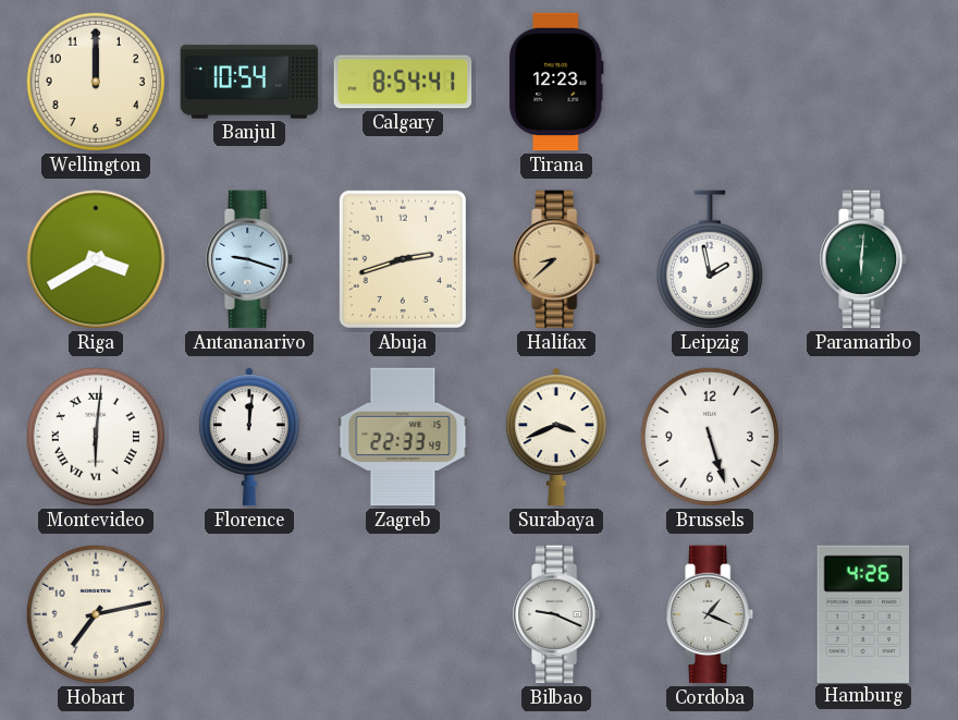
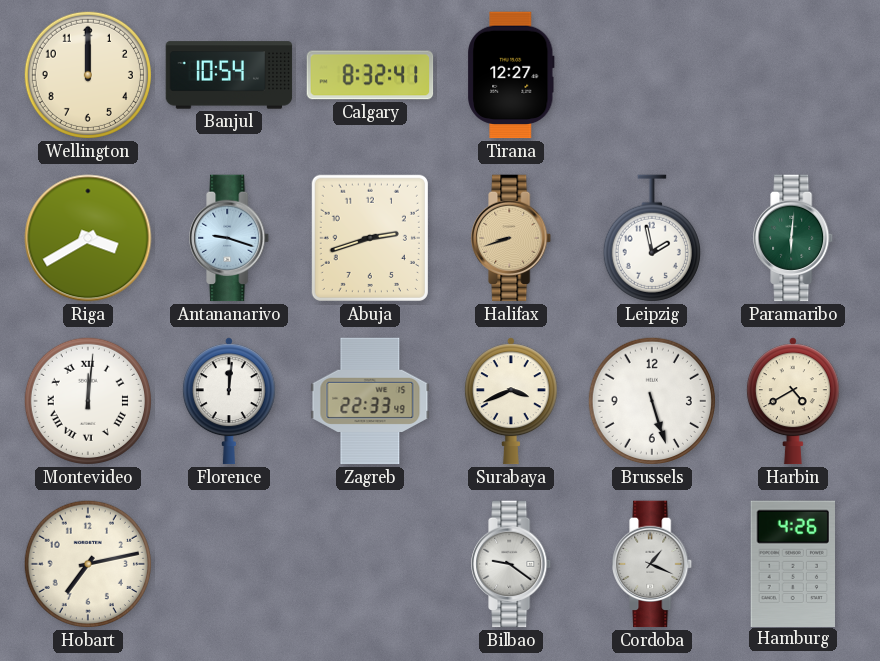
Calgary: 8:54 -> 8:32 (370, 75)
Tirana: 12:23 -> 12:27 (511, 75)
Halifax: 8:38 -> 8:42 (512, 238)
Montevideo: 6:01 -> 12:01 (88, 401)
Harbin: none -> 4:40 (793, 401)
Bilbao: 9:19 -> 9:21 (512, 564)
